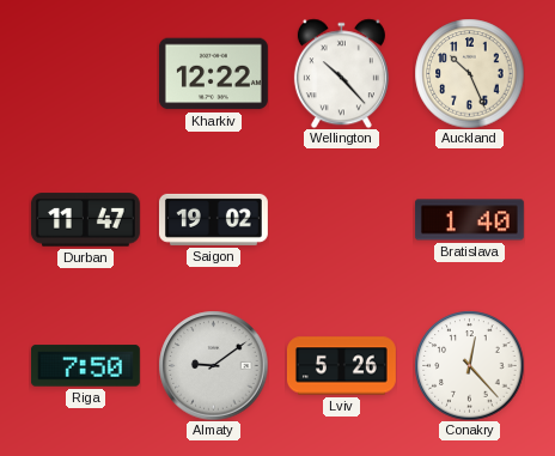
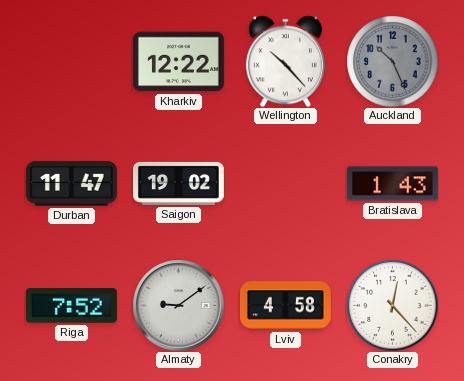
Auckland dial: cream -> grey (392, 61)
Bratislava: 1:40 -> 1:43 (392, 184)
Riga: 7:50 -> 7:52 (71, 306)
Lviv: 5:26 -> 4:58 (285, 306)
